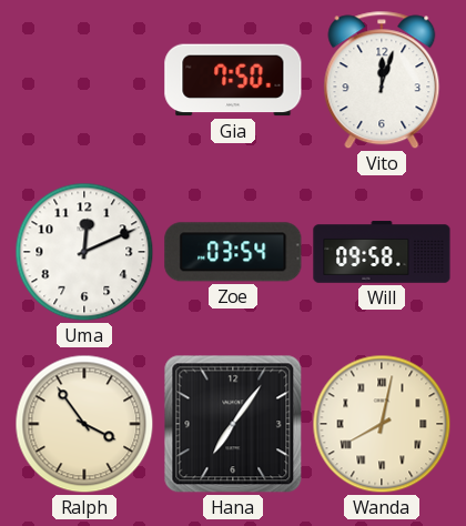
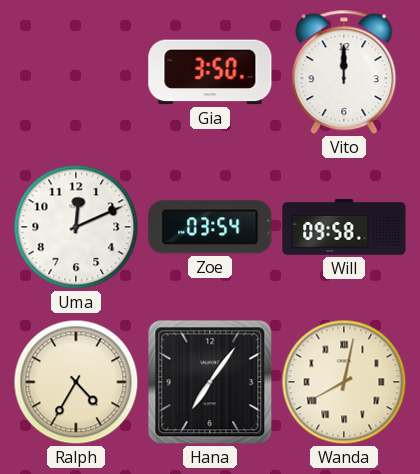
Gia: 7:50 -> 3:50 (210, 72)
Vito: 12:03 -> 12:00 (344, 72)
Ralph: 3:54 -> 4:35 (76, 382)
